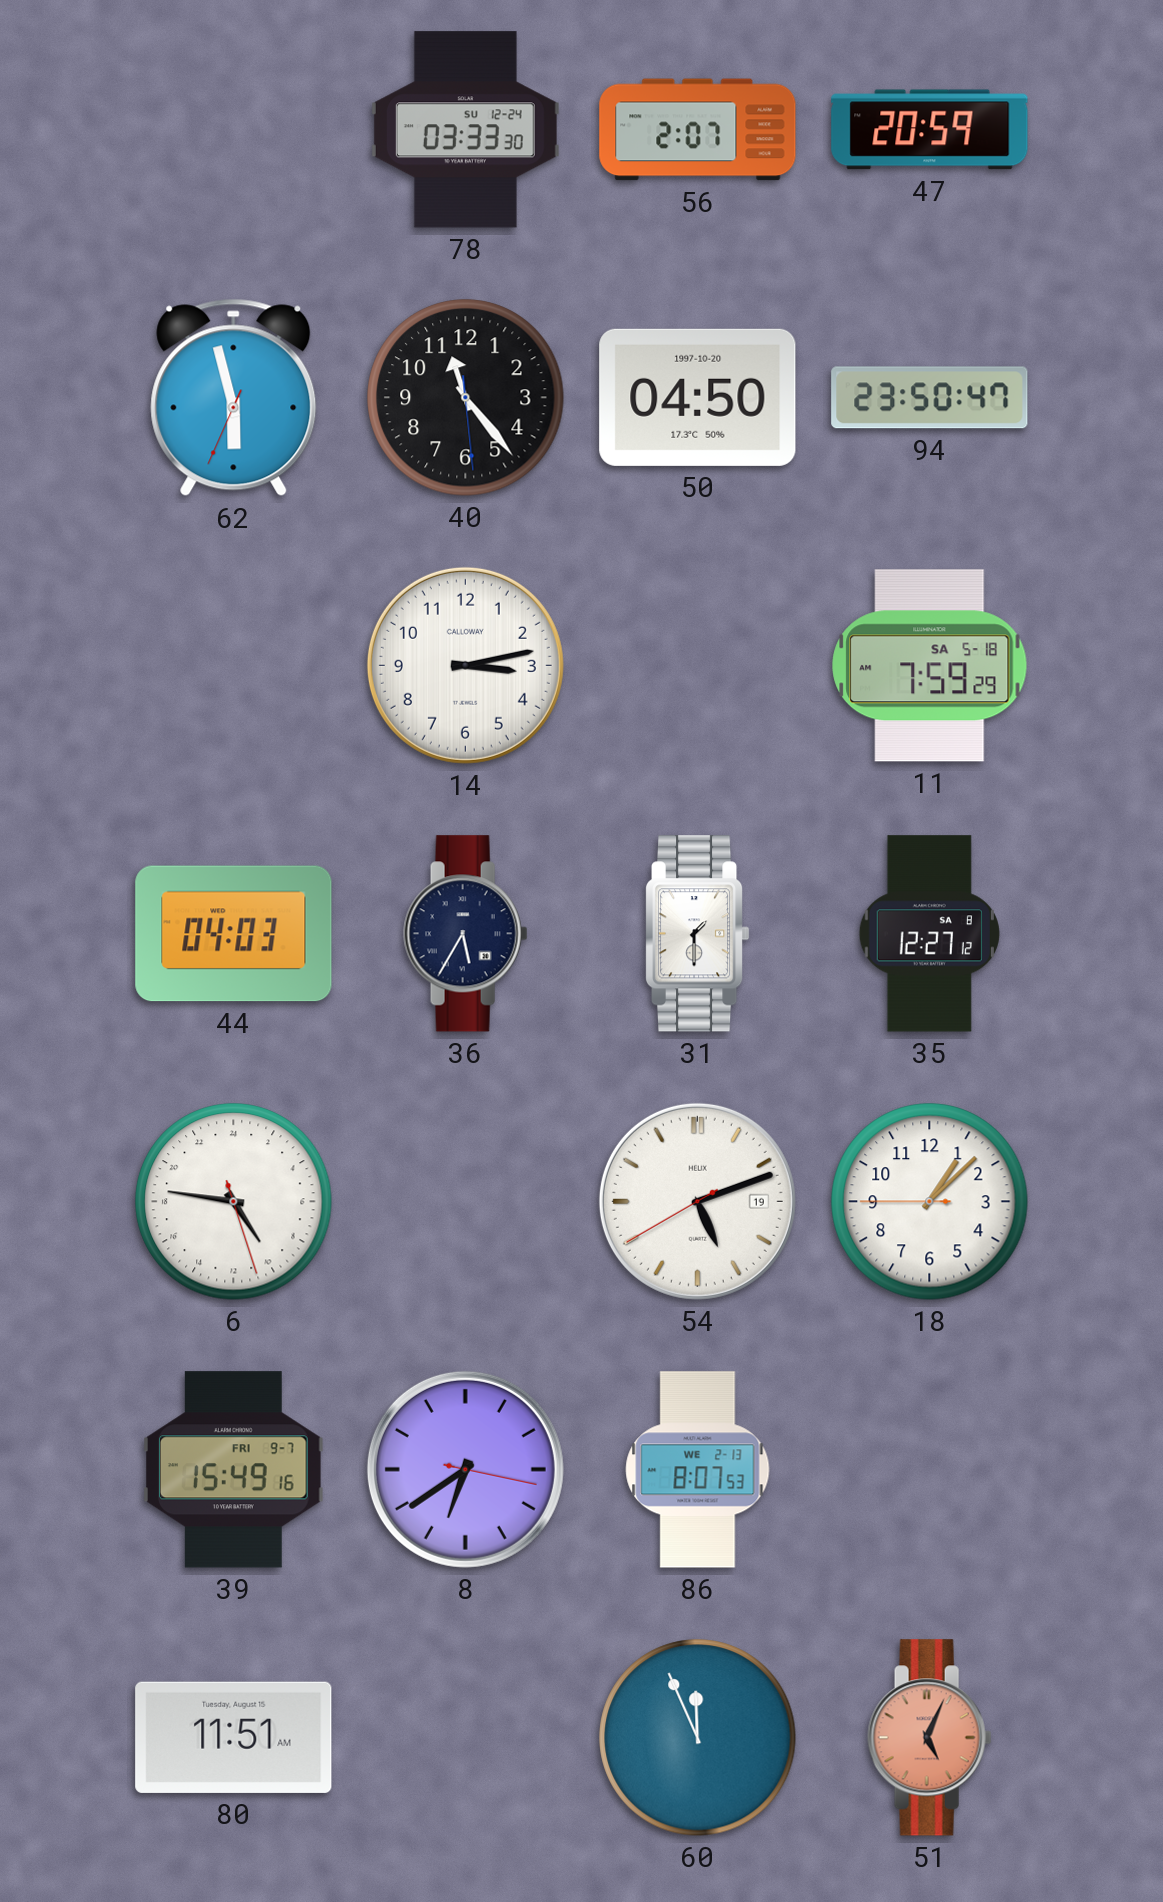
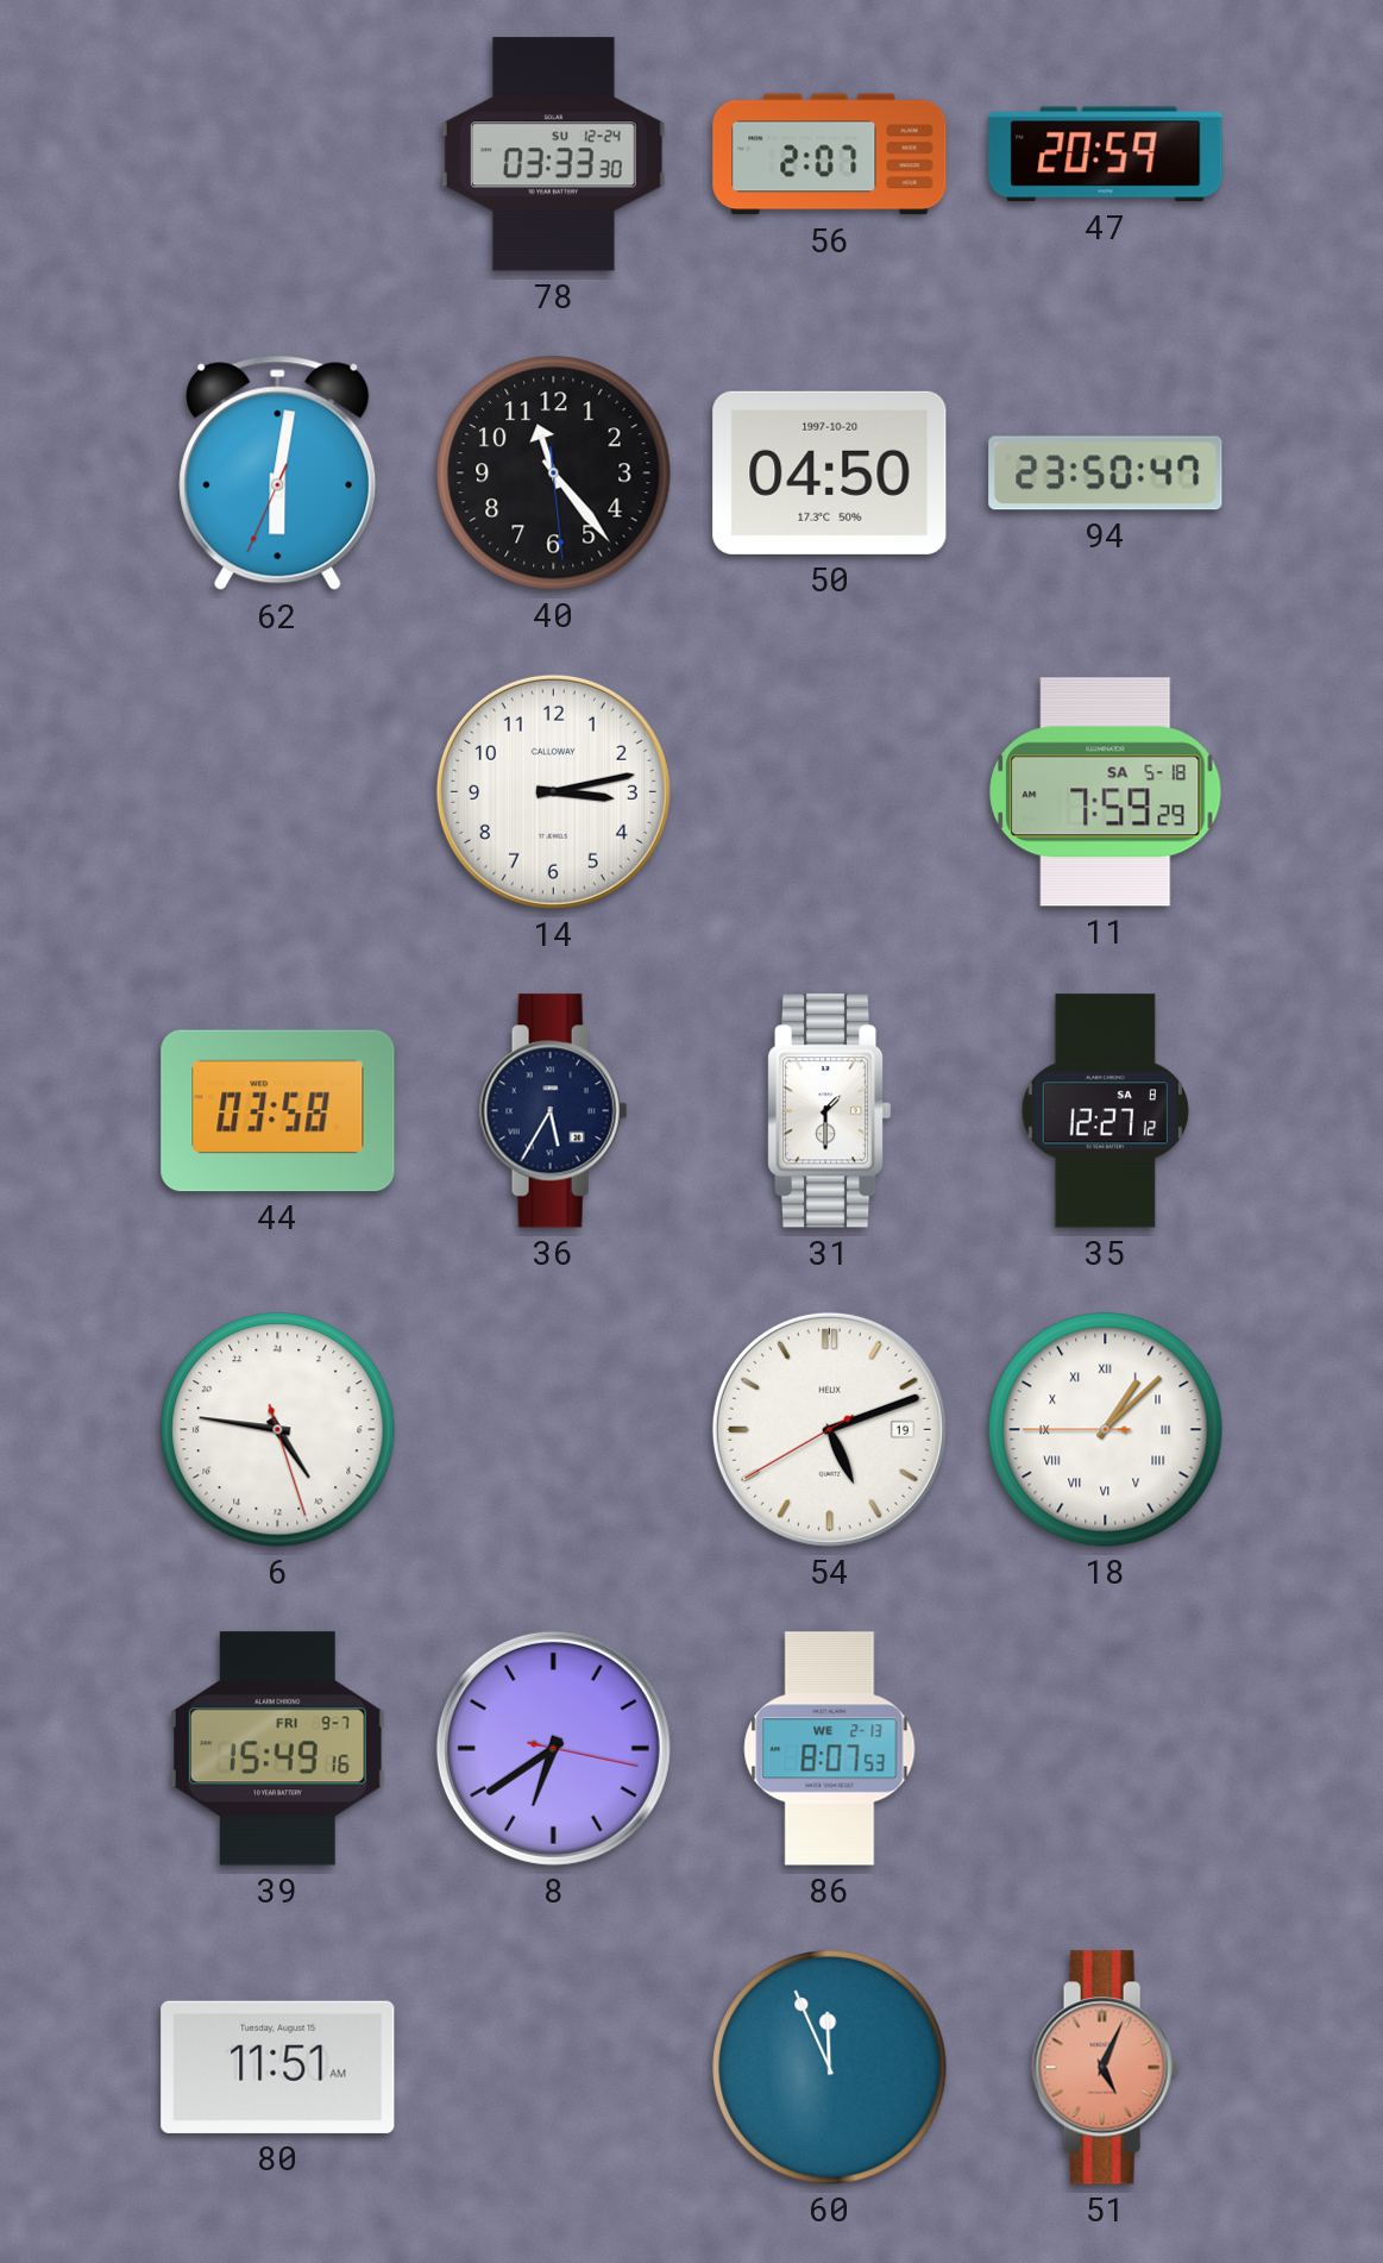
62: 5:57 -> 6:01 (278, 474)
44: 04:03 -> 03:58 (278, 1111)
18 numerals: Arabic -> Roman (1106, 1430)
